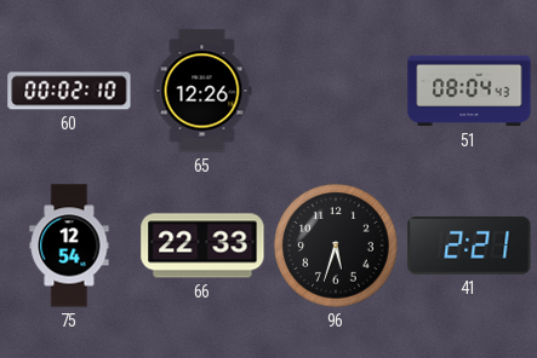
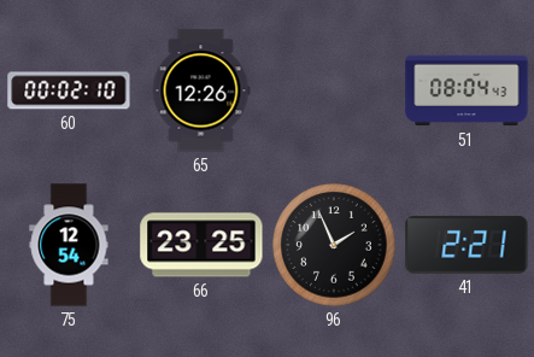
66: 22:33 -> 23:25 (201, 245)
96: 5:33 -> 1:56 (334, 245)
